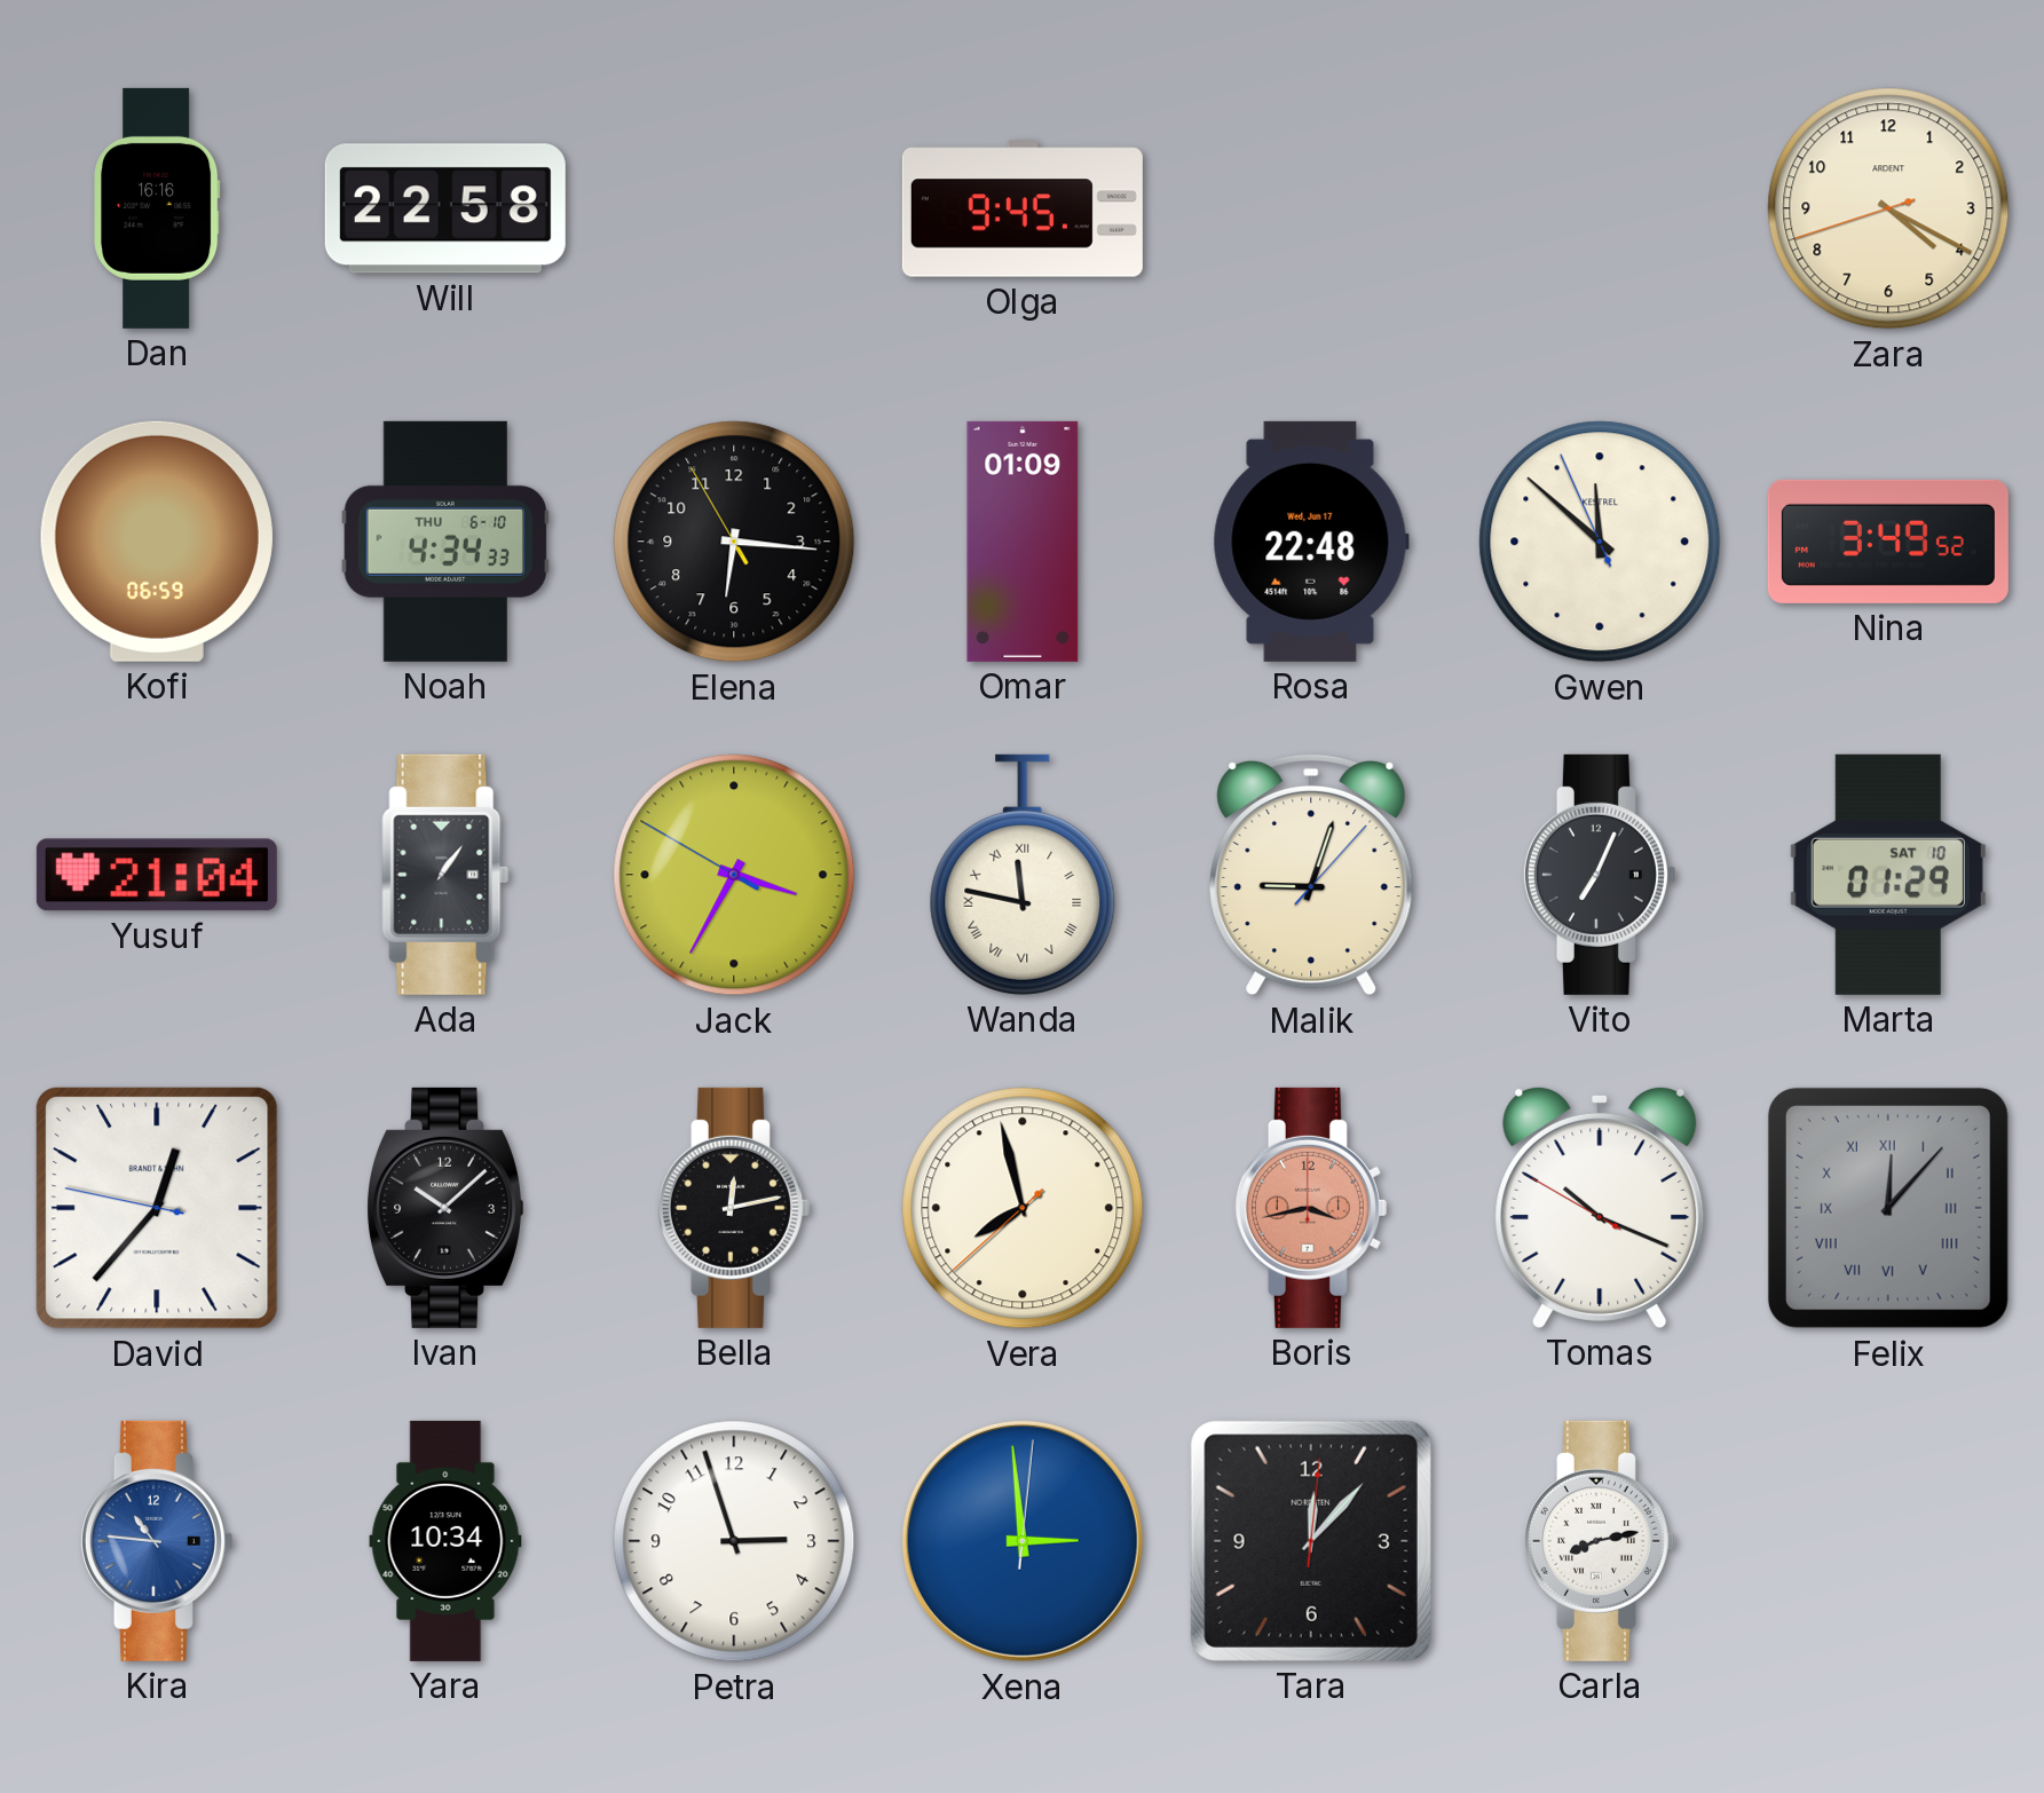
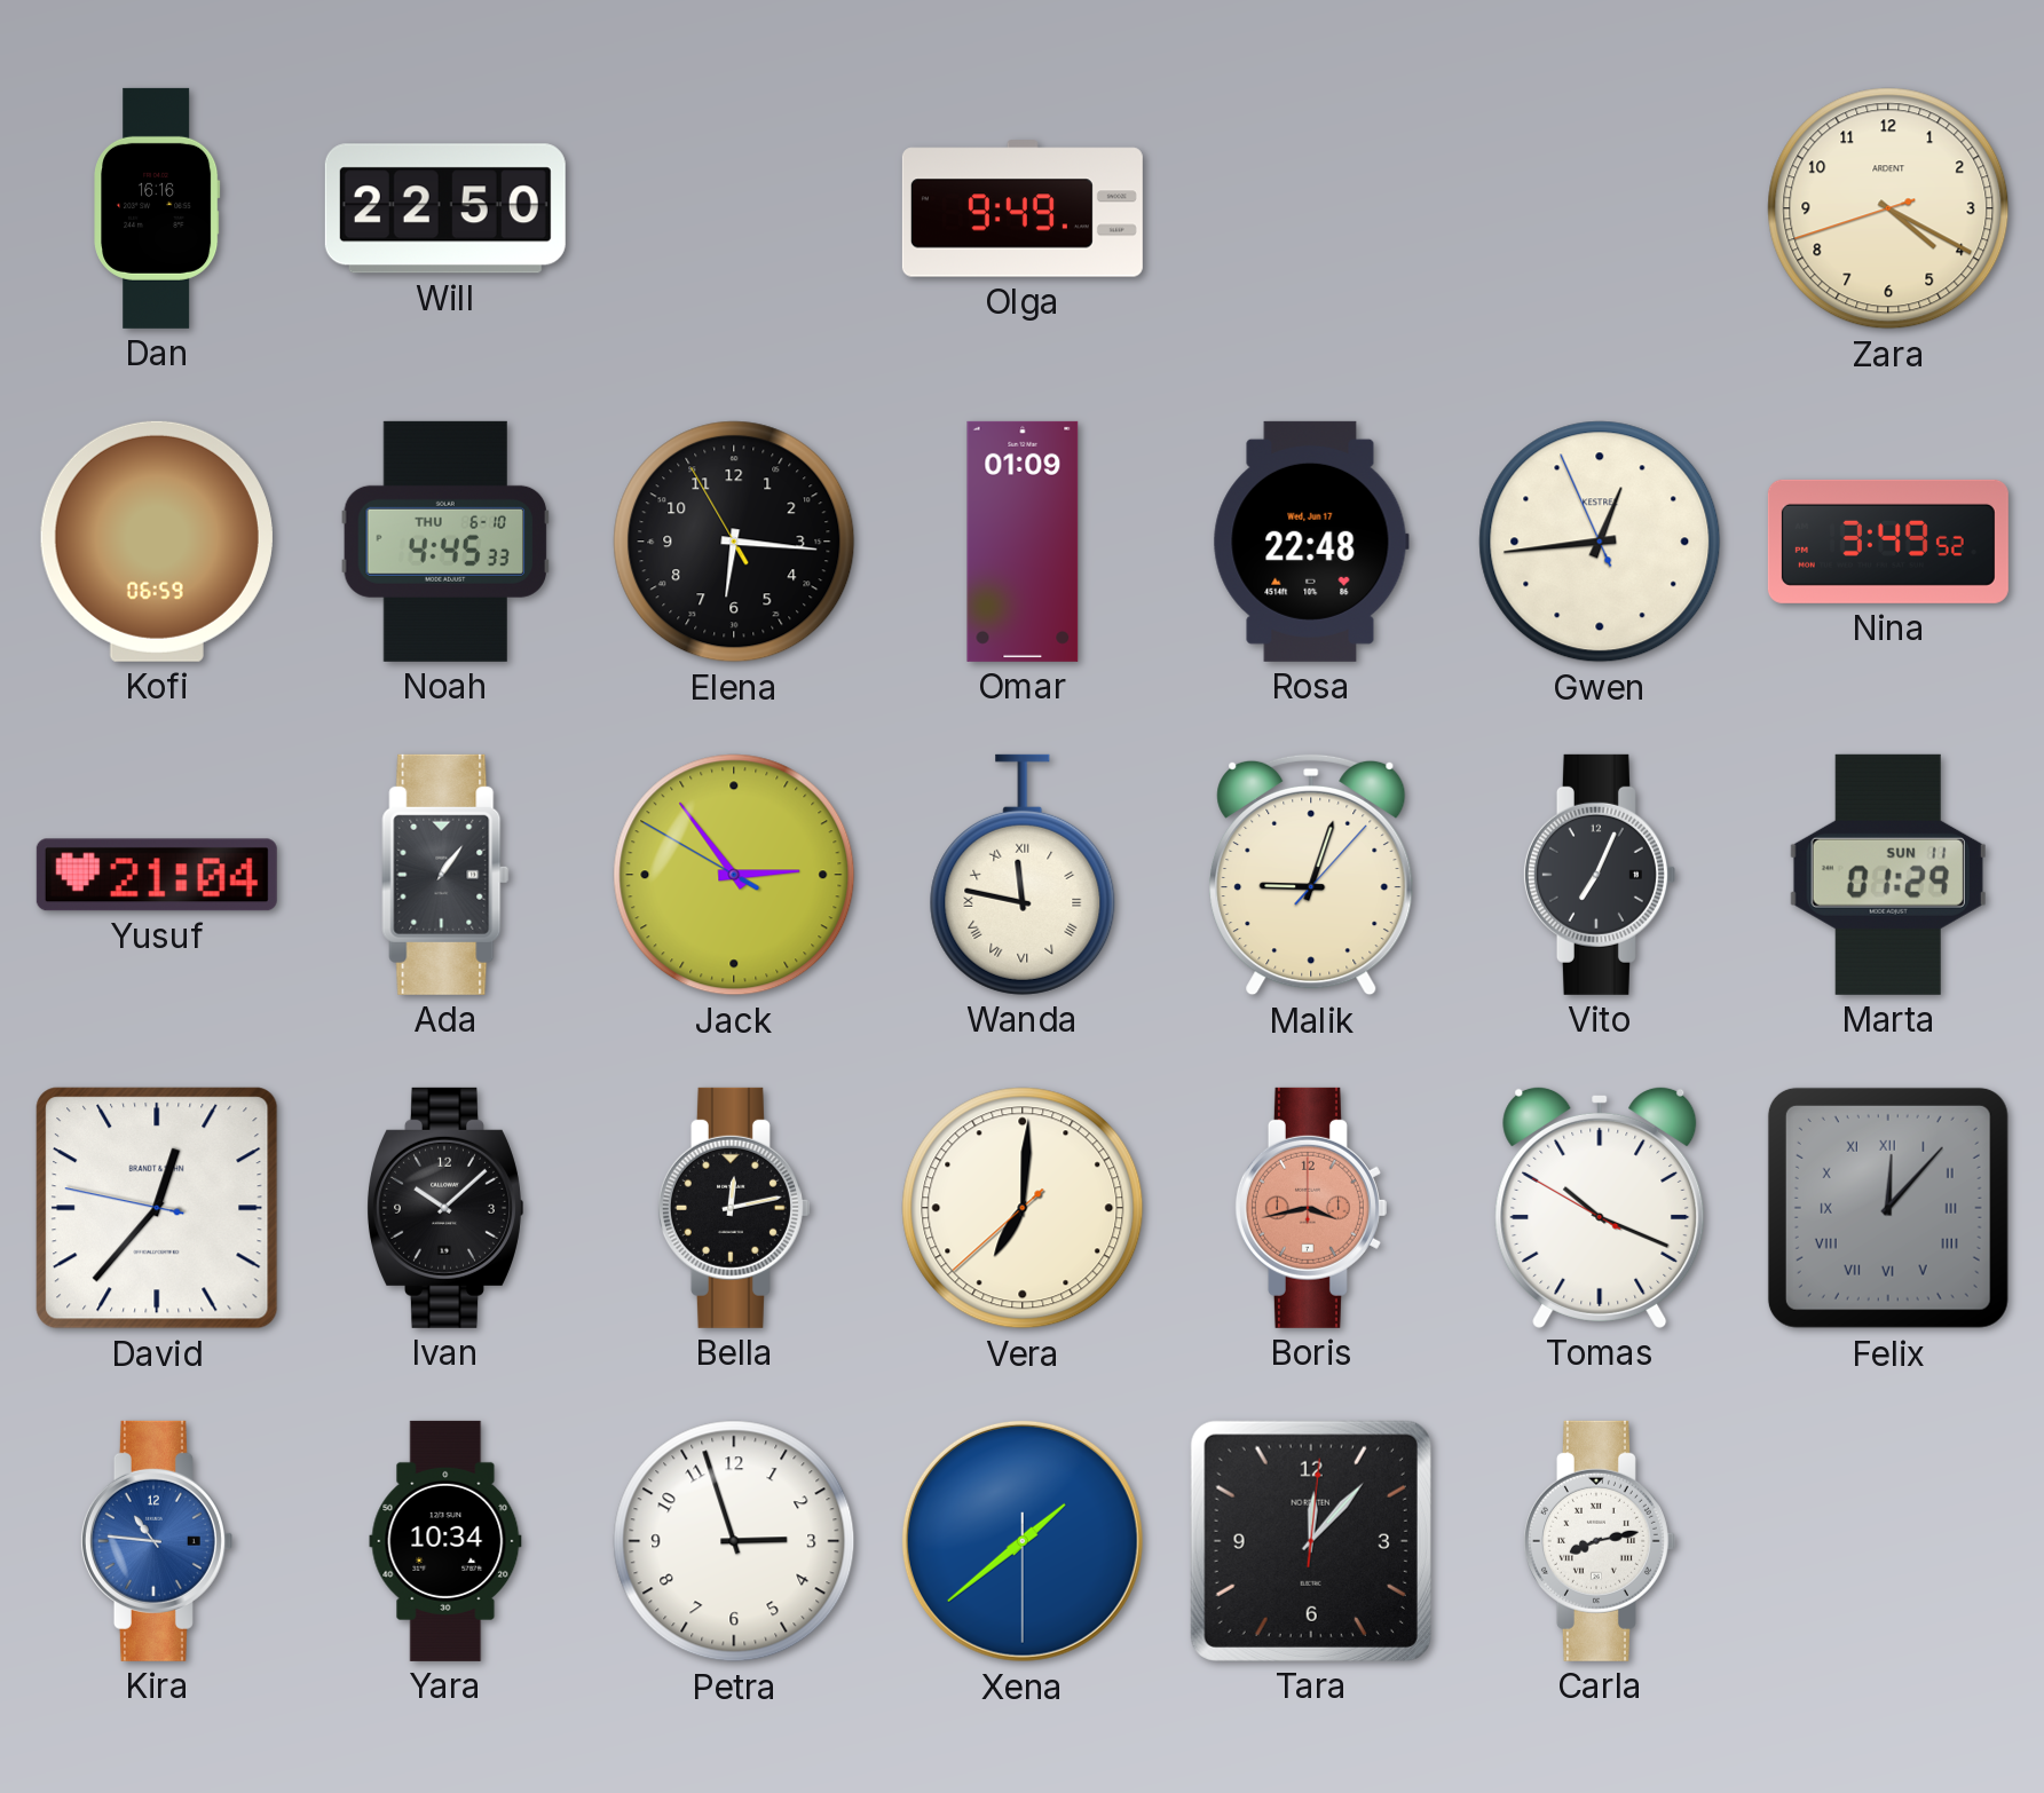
Will: 22:58 -> 22:50 (445, 208)
Olga: 9:45 -> 9:49 (1023, 208)
Noah: 4:34 -> 4:45 (445, 542)
Gwen: 11:51 -> 12:43 (1600, 542)
Jack: 3:34 -> 2:53 (734, 875)
Marta date: SAT 10 -> SUN 11 (1888, 875)
Vera: 7:57 -> 7:00 (1023, 1208)
Xena: 2:59 -> 1:38 (1023, 1541)
